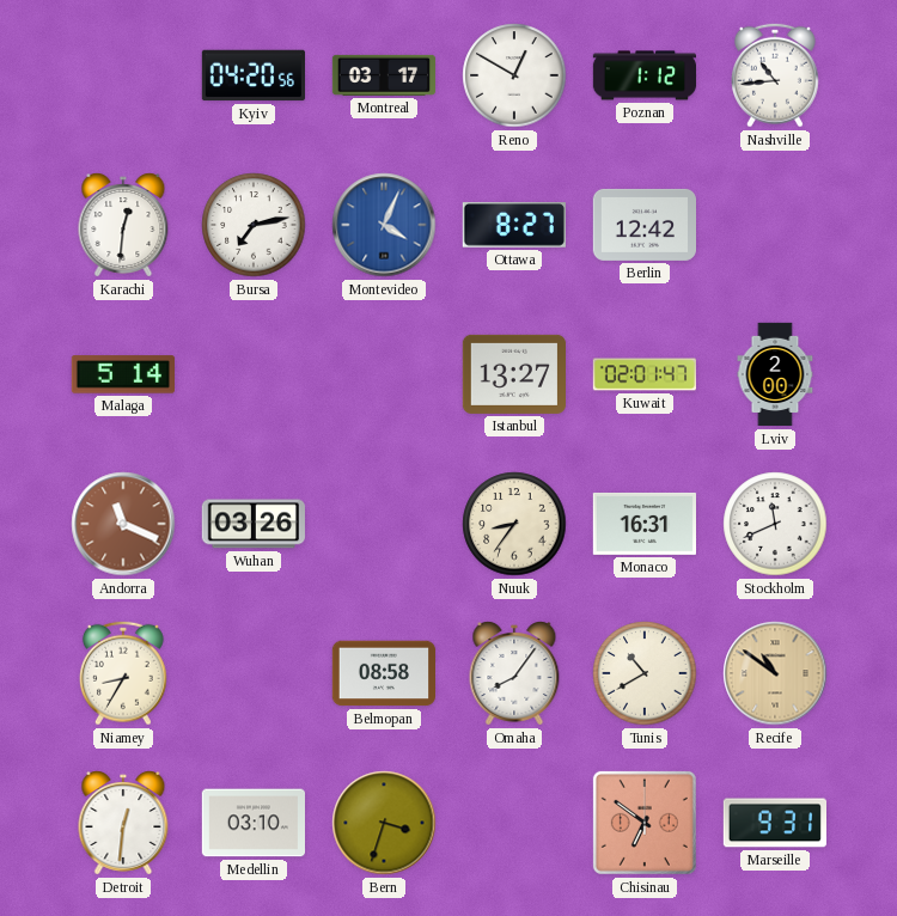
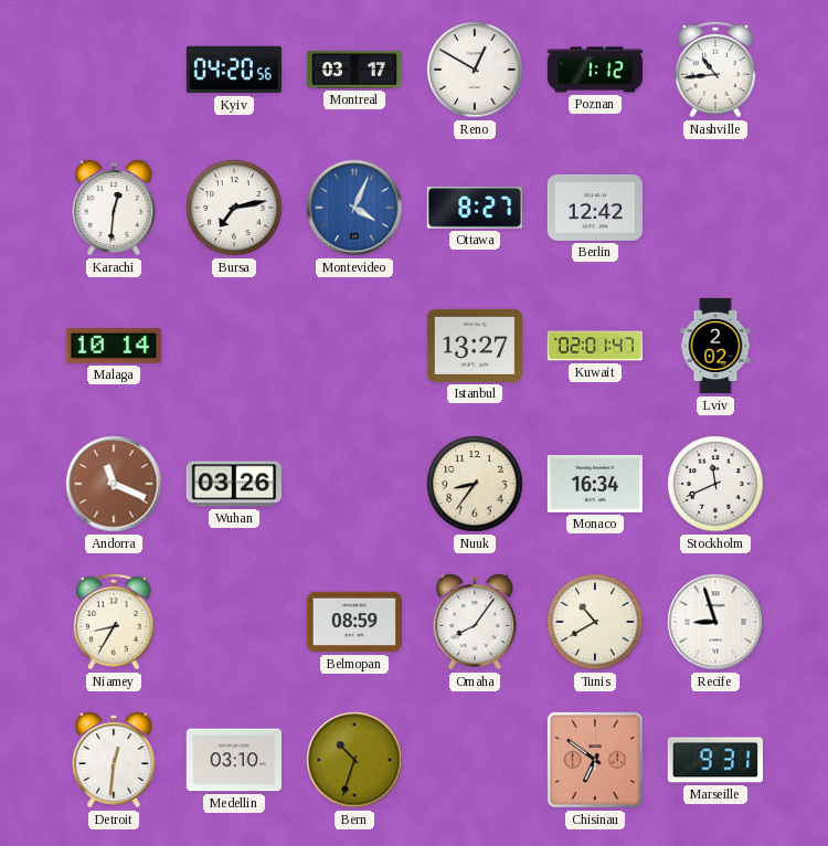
Malaga: 5:14 -> 10:14 (113, 346)
Lviv: 2:00 -> 2:02 (715, 346)
Monaco: 16:31 -> 16:34 (594, 484)
Belmopan: 08:58 -> 08:59 (353, 622)
Recife: 10:51 -> 8:57 (715, 622)
Recife dial: champagne -> white (715, 622)
Bern: 3:33 -> 10:33 (354, 760)
